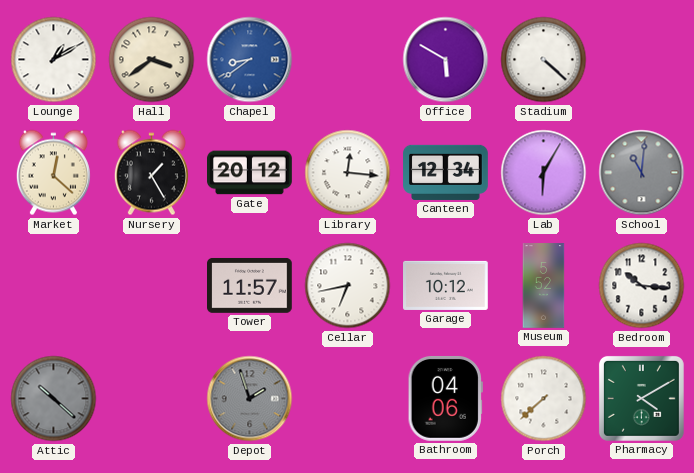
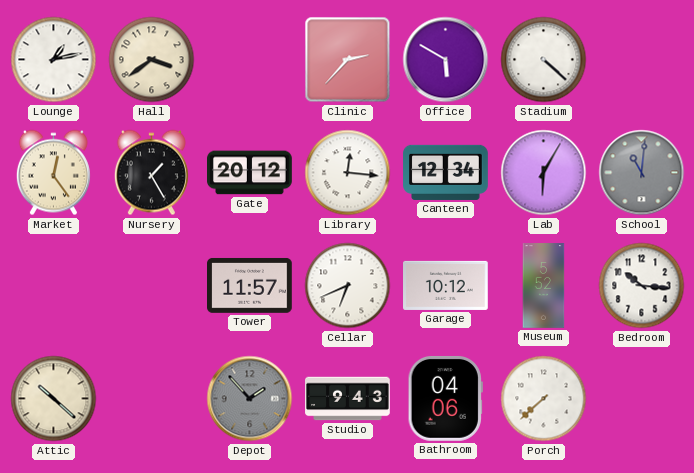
Lounge: 1:10 -> 1:13 (54, 60)
Chapel: 8:39 -> none (250, 60)
Clinic: none -> 2:37 (348, 60)
Market: 12:22 -> 12:24 (53, 173)
Cellar: 6:43 -> 6:41 (348, 286)
Attic dial: grey -> cream (54, 399)
Depot: 1:57 -> 1:53 (250, 399)
Studio: none -> 9:43 (348, 399)
Pharmacy: 4:10 -> none (641, 398)
